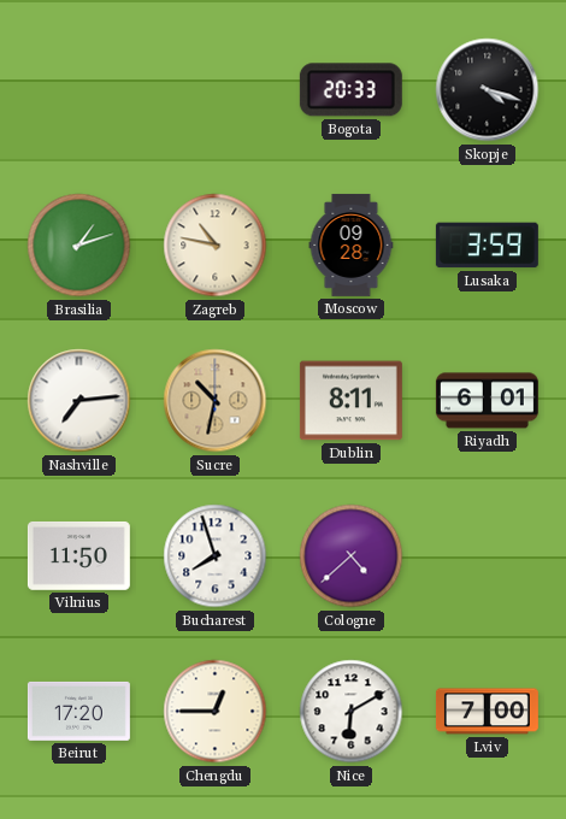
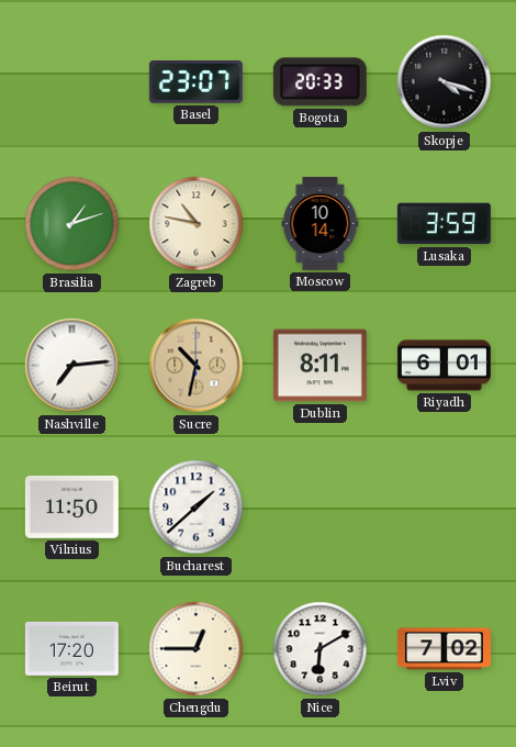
Basel: none -> 23:07 (195, 82)
Moscow: 09:28 -> 10:14 (321, 223)
Bucharest: 7:57 -> 1:38 (197, 508)
Cologne: 4:38 -> none (352, 556)
Lviv: 7:00 -> 7:02 (444, 649)
